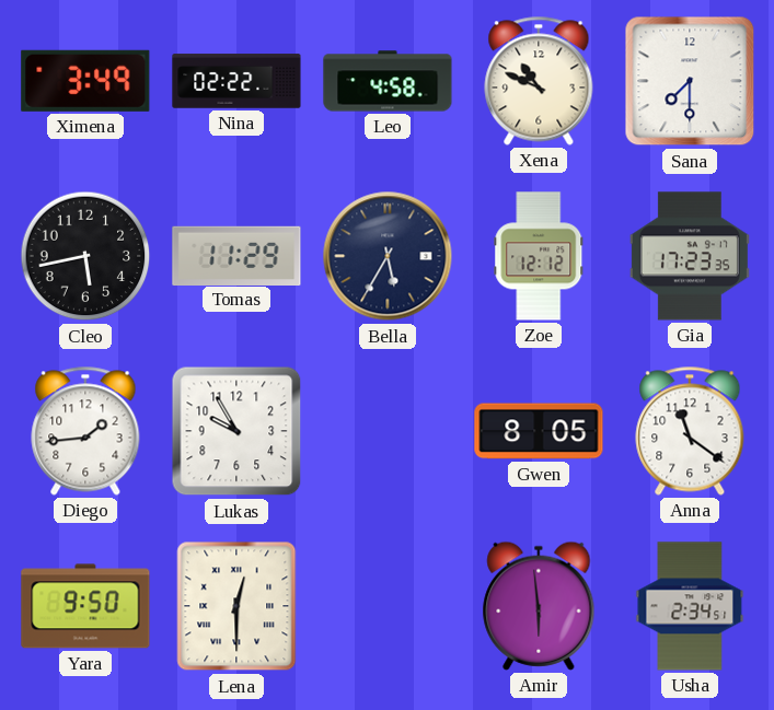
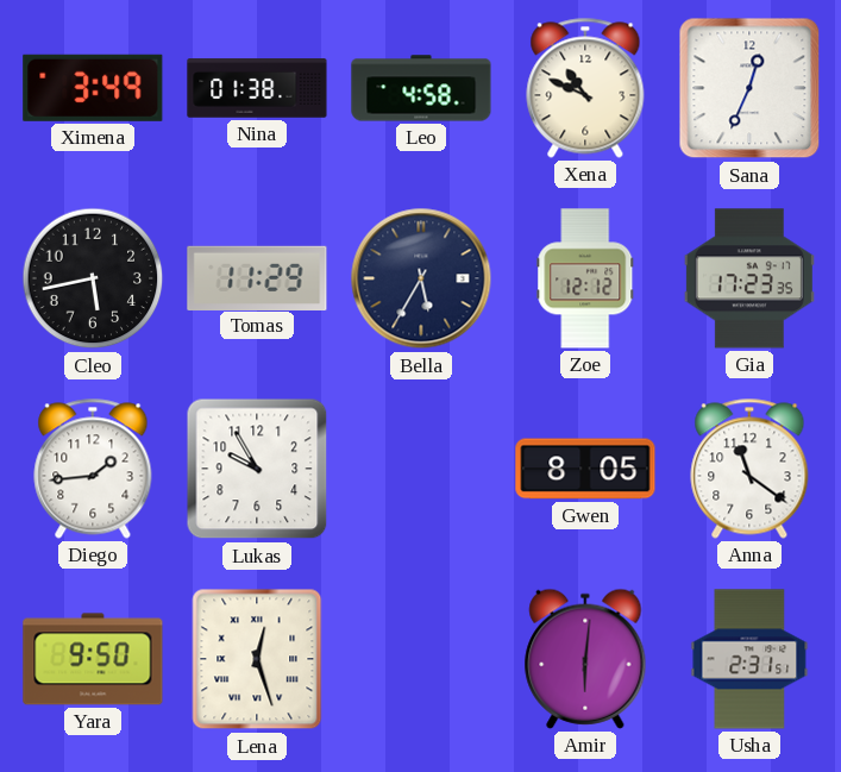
Nina: 02:22 -> 01:38 (257, 88)
Sana: 7:30 -> 12:34 (749, 88)
Lena: 12:30 -> 12:27 (257, 659)
Amir: 5:59 -> 6:01 (585, 659)
Usha: 2:34 -> 2:31 (749, 659)
